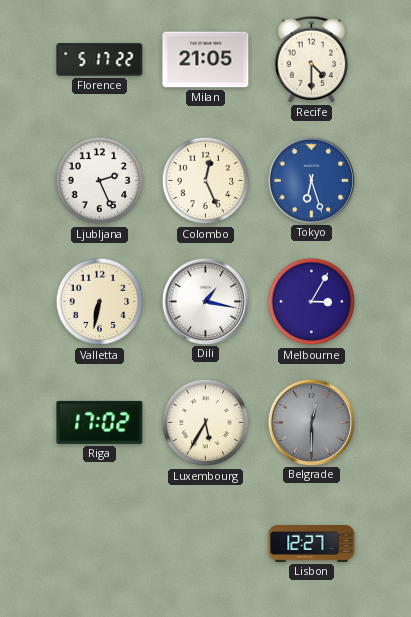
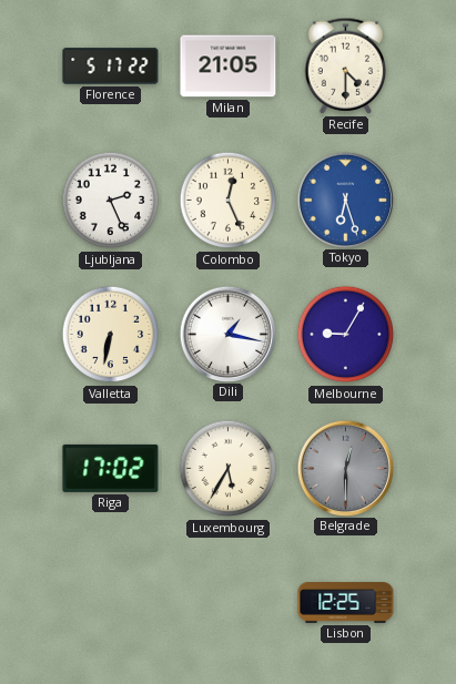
Melbourne: 3:05 -> 9:05 (346, 335)
Lisbon: 12:27 -> 12:25 (346, 603)
